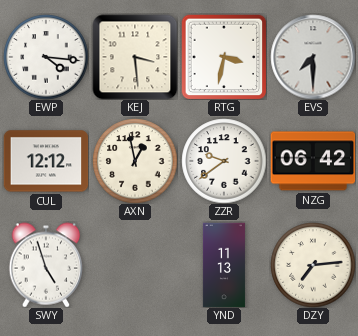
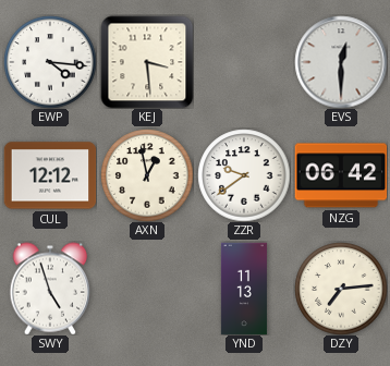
RTG: 3:32 -> none (224, 57)
EVS: 7:30 -> 12:30 (341, 62)
